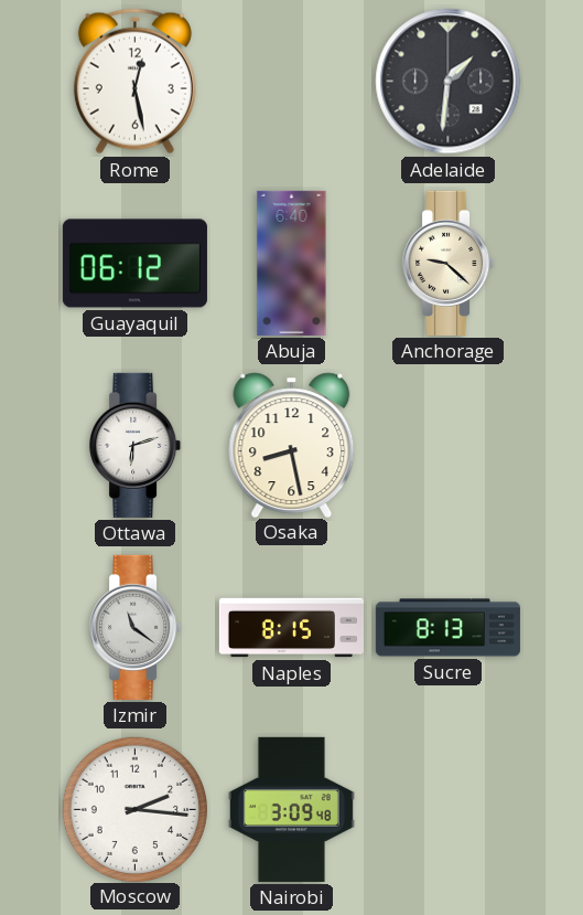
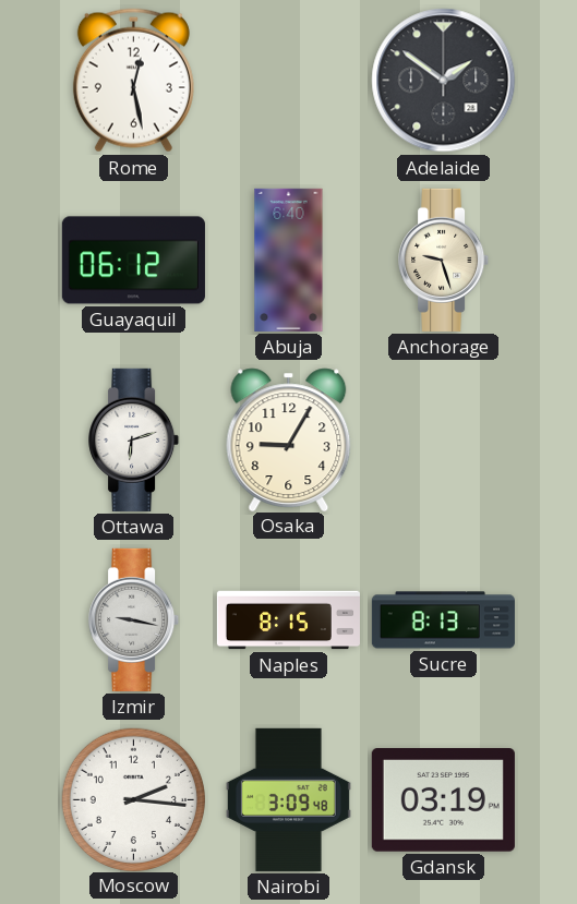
Adelaide: 1:31 -> 1:51 (444, 81)
Anchorage: 9:22 -> 9:27 (444, 260)
Osaka: 8:28 -> 9:05 (289, 439)
Izmir: 11:21 -> 9:17 (134, 619)
Gdansk: none -> 03:19 (443, 800)
